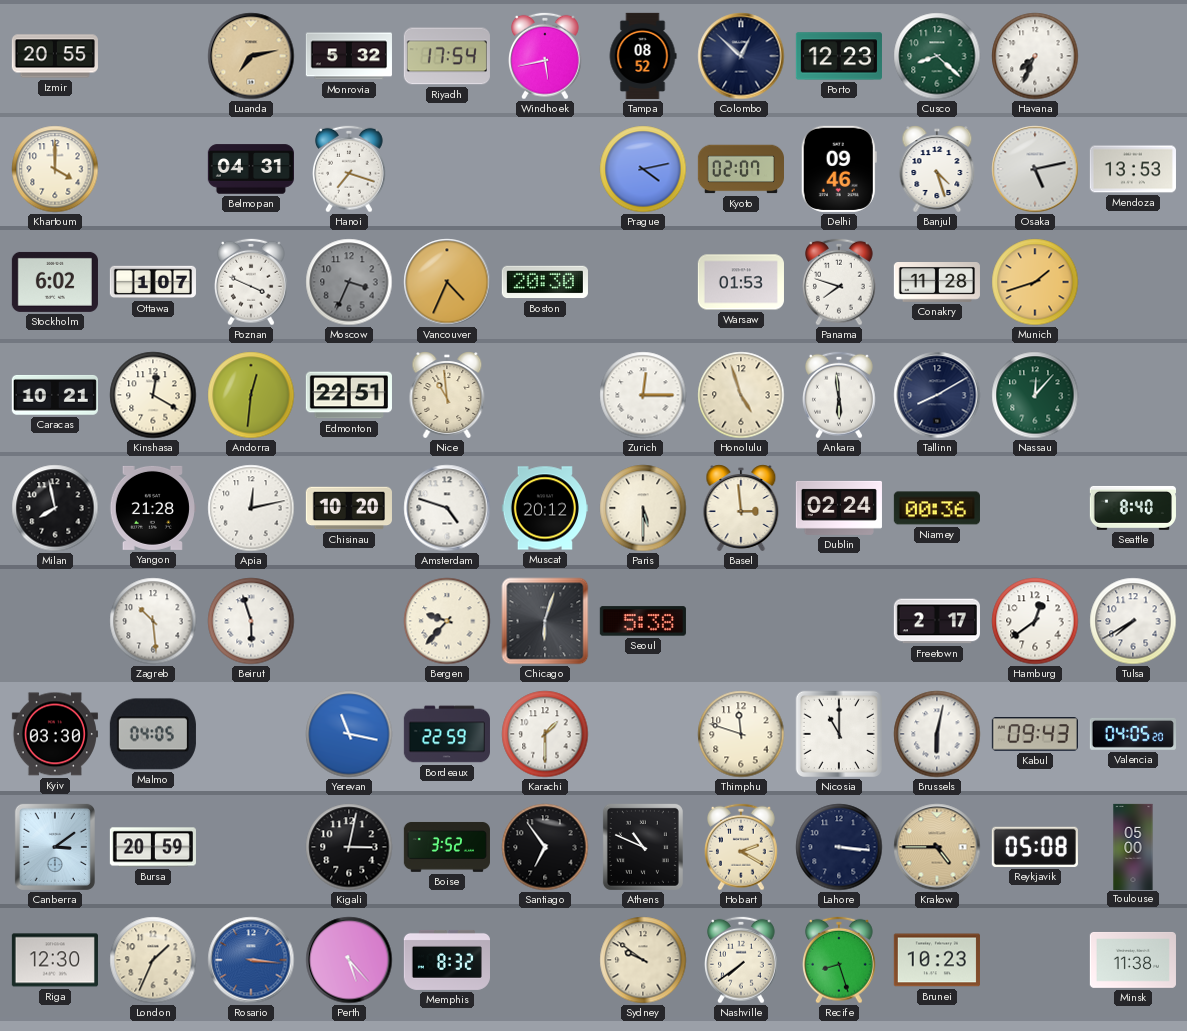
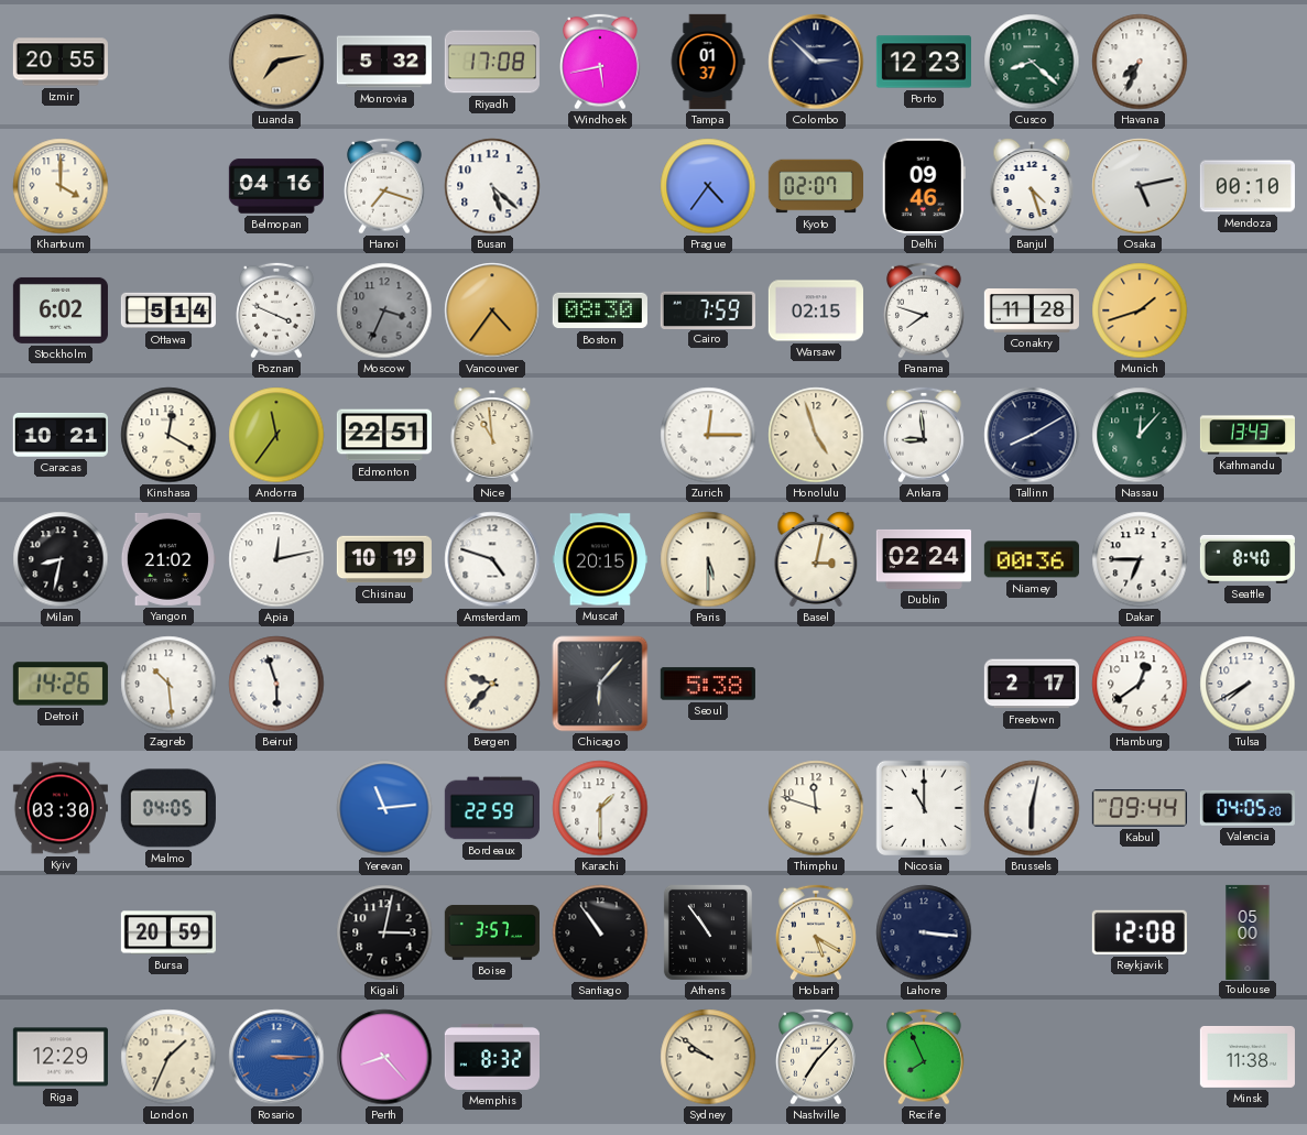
Riyadh: 17:54 -> 17:08 (492, 62)
Tampa: 08:52 -> 01:37 (708, 62)
Colombo: 12:52 -> 2:52 (816, 62)
Belmopan: 04:31 -> 04:16 (275, 186)
Busan: none -> 5:22 (492, 186)
Prague: 4:13 -> 4:36 (708, 186)
Mendoza: 13:53 -> 00:10 (1248, 186)
Ottawa: 1:07 -> 5:14 (168, 310)
Vancouver: 4:34 -> 4:36 (492, 310)
Boston: 20:30 -> 08:30 (600, 310)
Cairo: none -> 7:59 (708, 309)
Warsaw: 01:53 -> 02:15 (816, 310)
Andorra: 12:31 -> 11:36 (276, 435)
Ankara: 5:59 -> 8:59 (925, 435)
Kathmandu: none -> 13:43 (1246, 435)
Milan: 7:58 -> 8:32 (61, 559)
Yangon: 21:28 -> 21:02 (167, 559)
Chisinau: 10:20 -> 10:19 (384, 559)
Muscat: 20:12 -> 20:15 (600, 559)
Basel: 2:59 -> 3:02 (816, 559)
Dakar: none -> 6:45 (1140, 559)
Detroit: none -> 14:26 (61, 684)
Chicago: 6:03 -> 6:07 (600, 684)
Yerevan: 11:17 -> 11:14 (384, 808)
Kabul: 09:43 -> 09:44 (1140, 808)
Canberra: 3:09 -> none (55, 847)
Boise: 3:52 -> 3:57 (492, 932)
Santiago: 6:54 -> 10:54 (600, 932)
Athens: 10:49 -> 10:54 (708, 932)
Hobart: 2:20 -> 5:20 (817, 932)
Krakow: 4:45 -> none (937, 847)
Reykjavik: 05:08 -> 12:08 (1140, 932)
Riga: 12:30 -> 12:29 (61, 1057)
Rosario: 3:16 -> 3:15 (276, 1057)
Perth: 5:23 -> 8:23 (384, 1057)
Nashville: 7:39 -> 7:07 (817, 1057)
Recife: 8:27 -> 7:56 (925, 1057)
Brunei: 10:23 -> none (937, 960)
